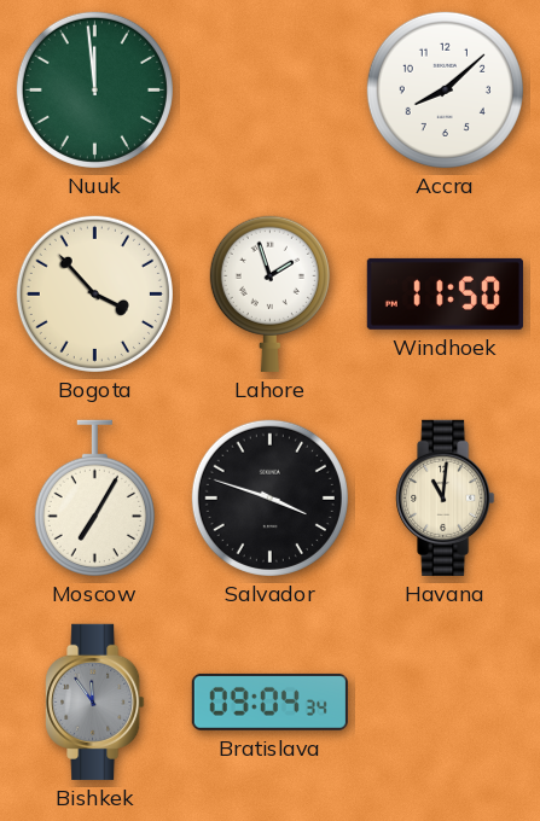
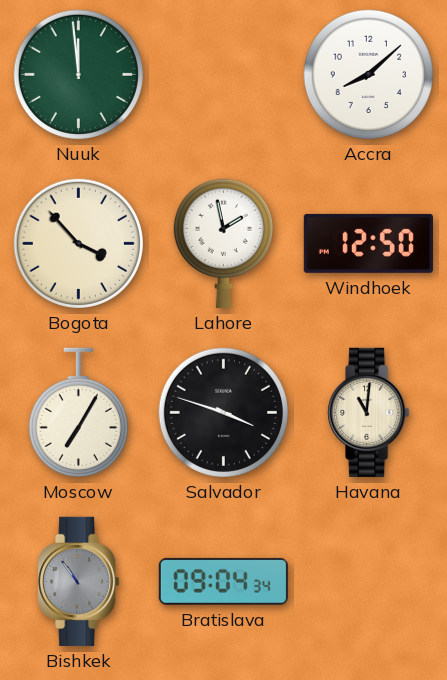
Lahore: 1:57 -> 1:58 (223, 243)
Windhoek: 11:50 -> 12:50 (368, 243)
Bishkek: 11:54 -> 10:54 (79, 581)
